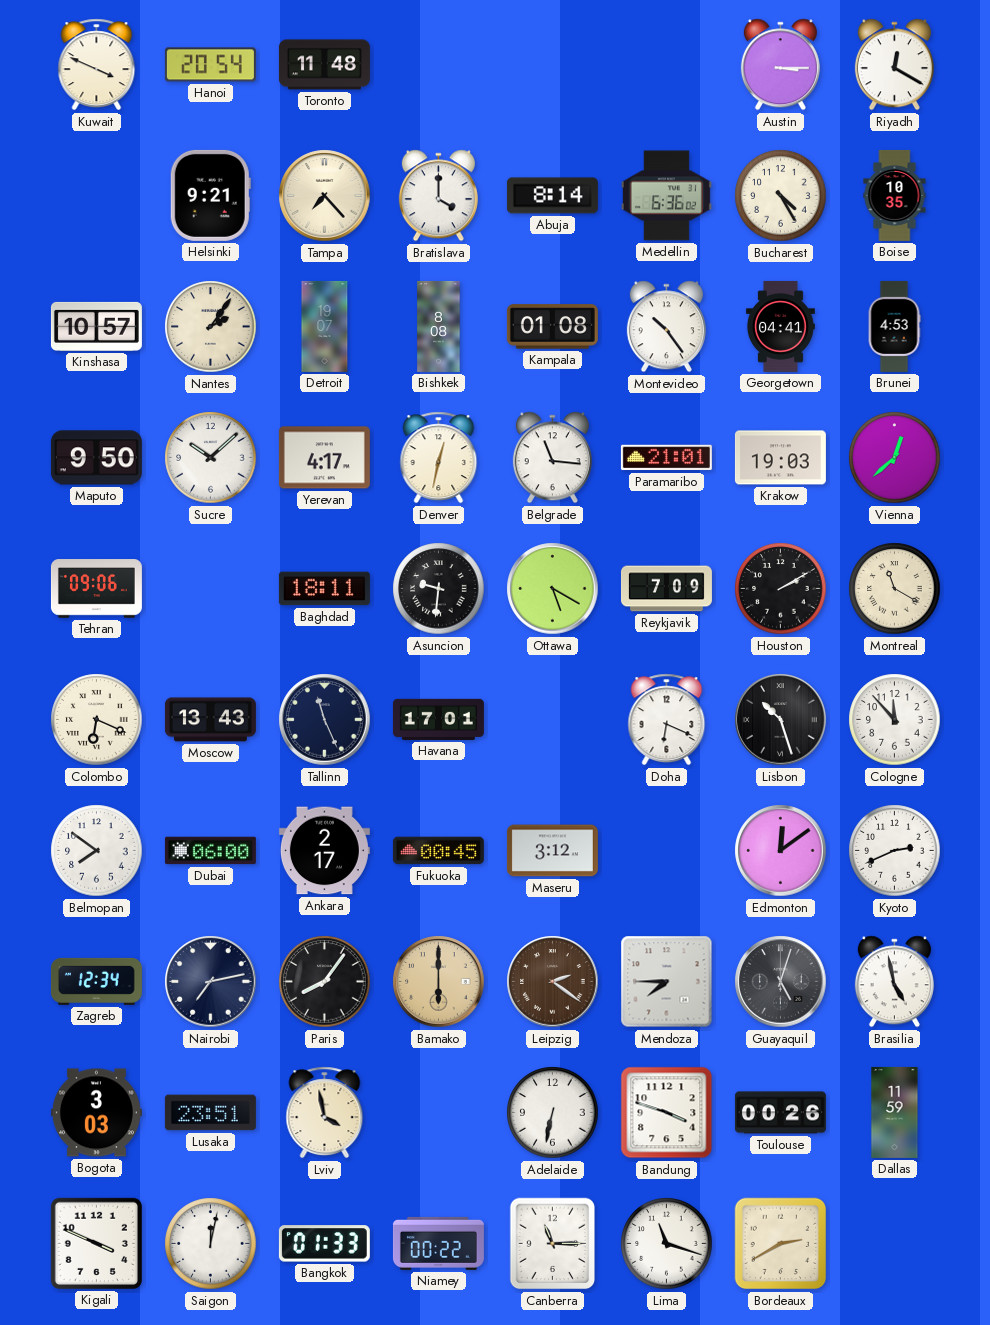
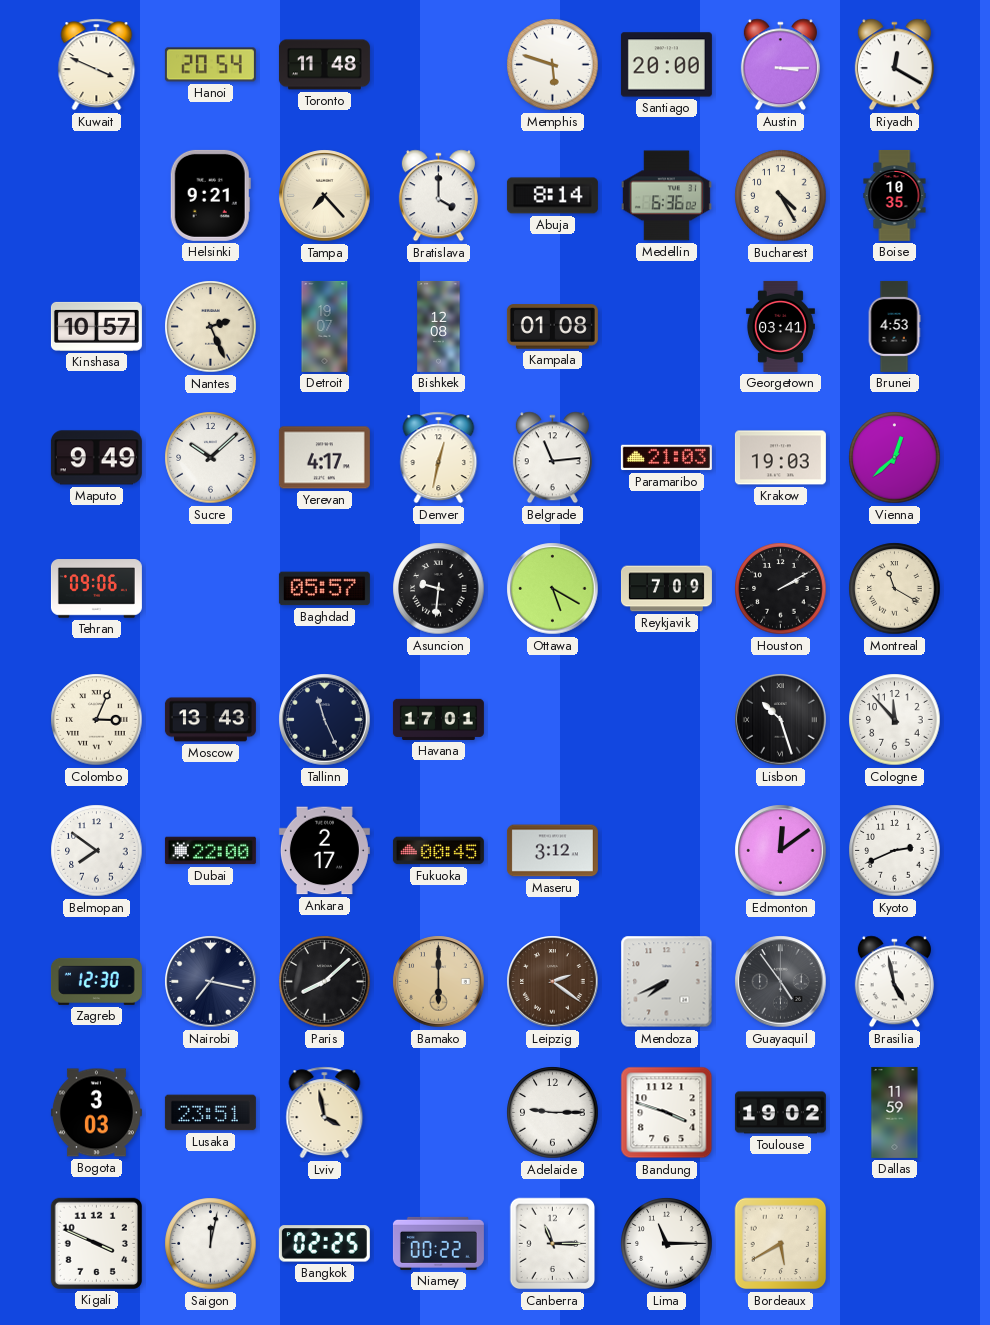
Memphis: none -> 5:48 (553, 65)
Santiago: none -> 20:00 (666, 65)
Nantes: 2:06 -> 2:26 (211, 327)
Bishkek: 8:08 -> 12:08 (439, 326)
Montevideo: 10:24 -> none (666, 327)
Georgetown: 04:41 -> 03:41 (780, 326)
Maputo: 9:50 -> 9:49 (96, 458)
Belgrade: 11:16 -> 11:14 (552, 458)
Paramaribo: 21:01 -> 21:03 (666, 458)
Baghdad: 18:11 -> 05:57 (324, 589)
Colombo: 6:19 -> 3:04 (97, 720)
Doha: 6:19 -> none (667, 720)
Dubai: 06:00 -> 22:00 (210, 851)
Zagreb: 12:34 -> 12:30 (96, 981)
Nairobi: 7:13 -> 7:17 (211, 982)
Paris: 8:06 -> 8:08 (325, 982)
Mendoza: 7:45 -> 7:41 (667, 982)
Guayaquil: 5:03 -> 4:54 (781, 982)
Adelaide: 6:32 -> 9:15 (553, 1113)
Toulouse: 00:26 -> 19:02 (780, 1113)
Bangkok: 01:33 -> 02:25 (324, 1244)
Lima: 11:18 -> 11:15 (667, 1244)
Bordeaux: 2:40 -> 5:40 (781, 1244)
